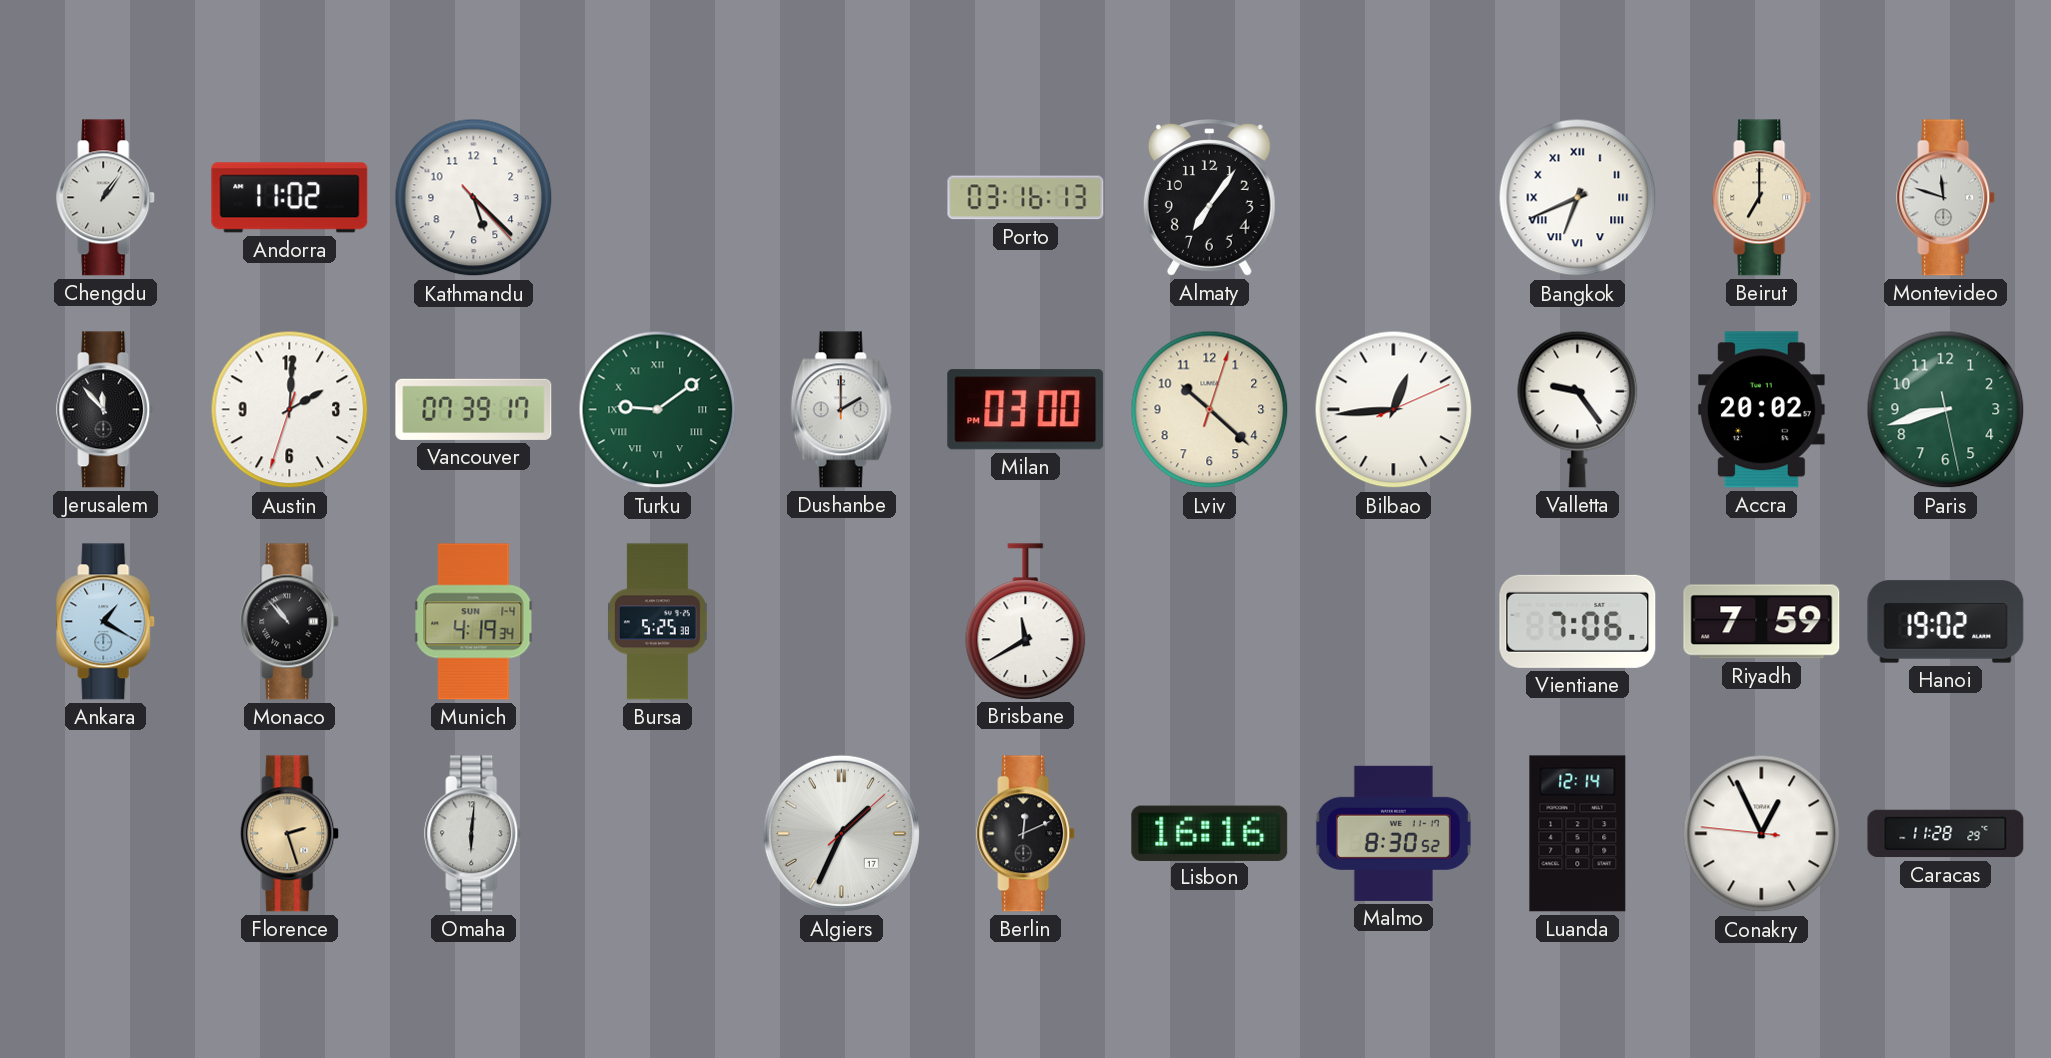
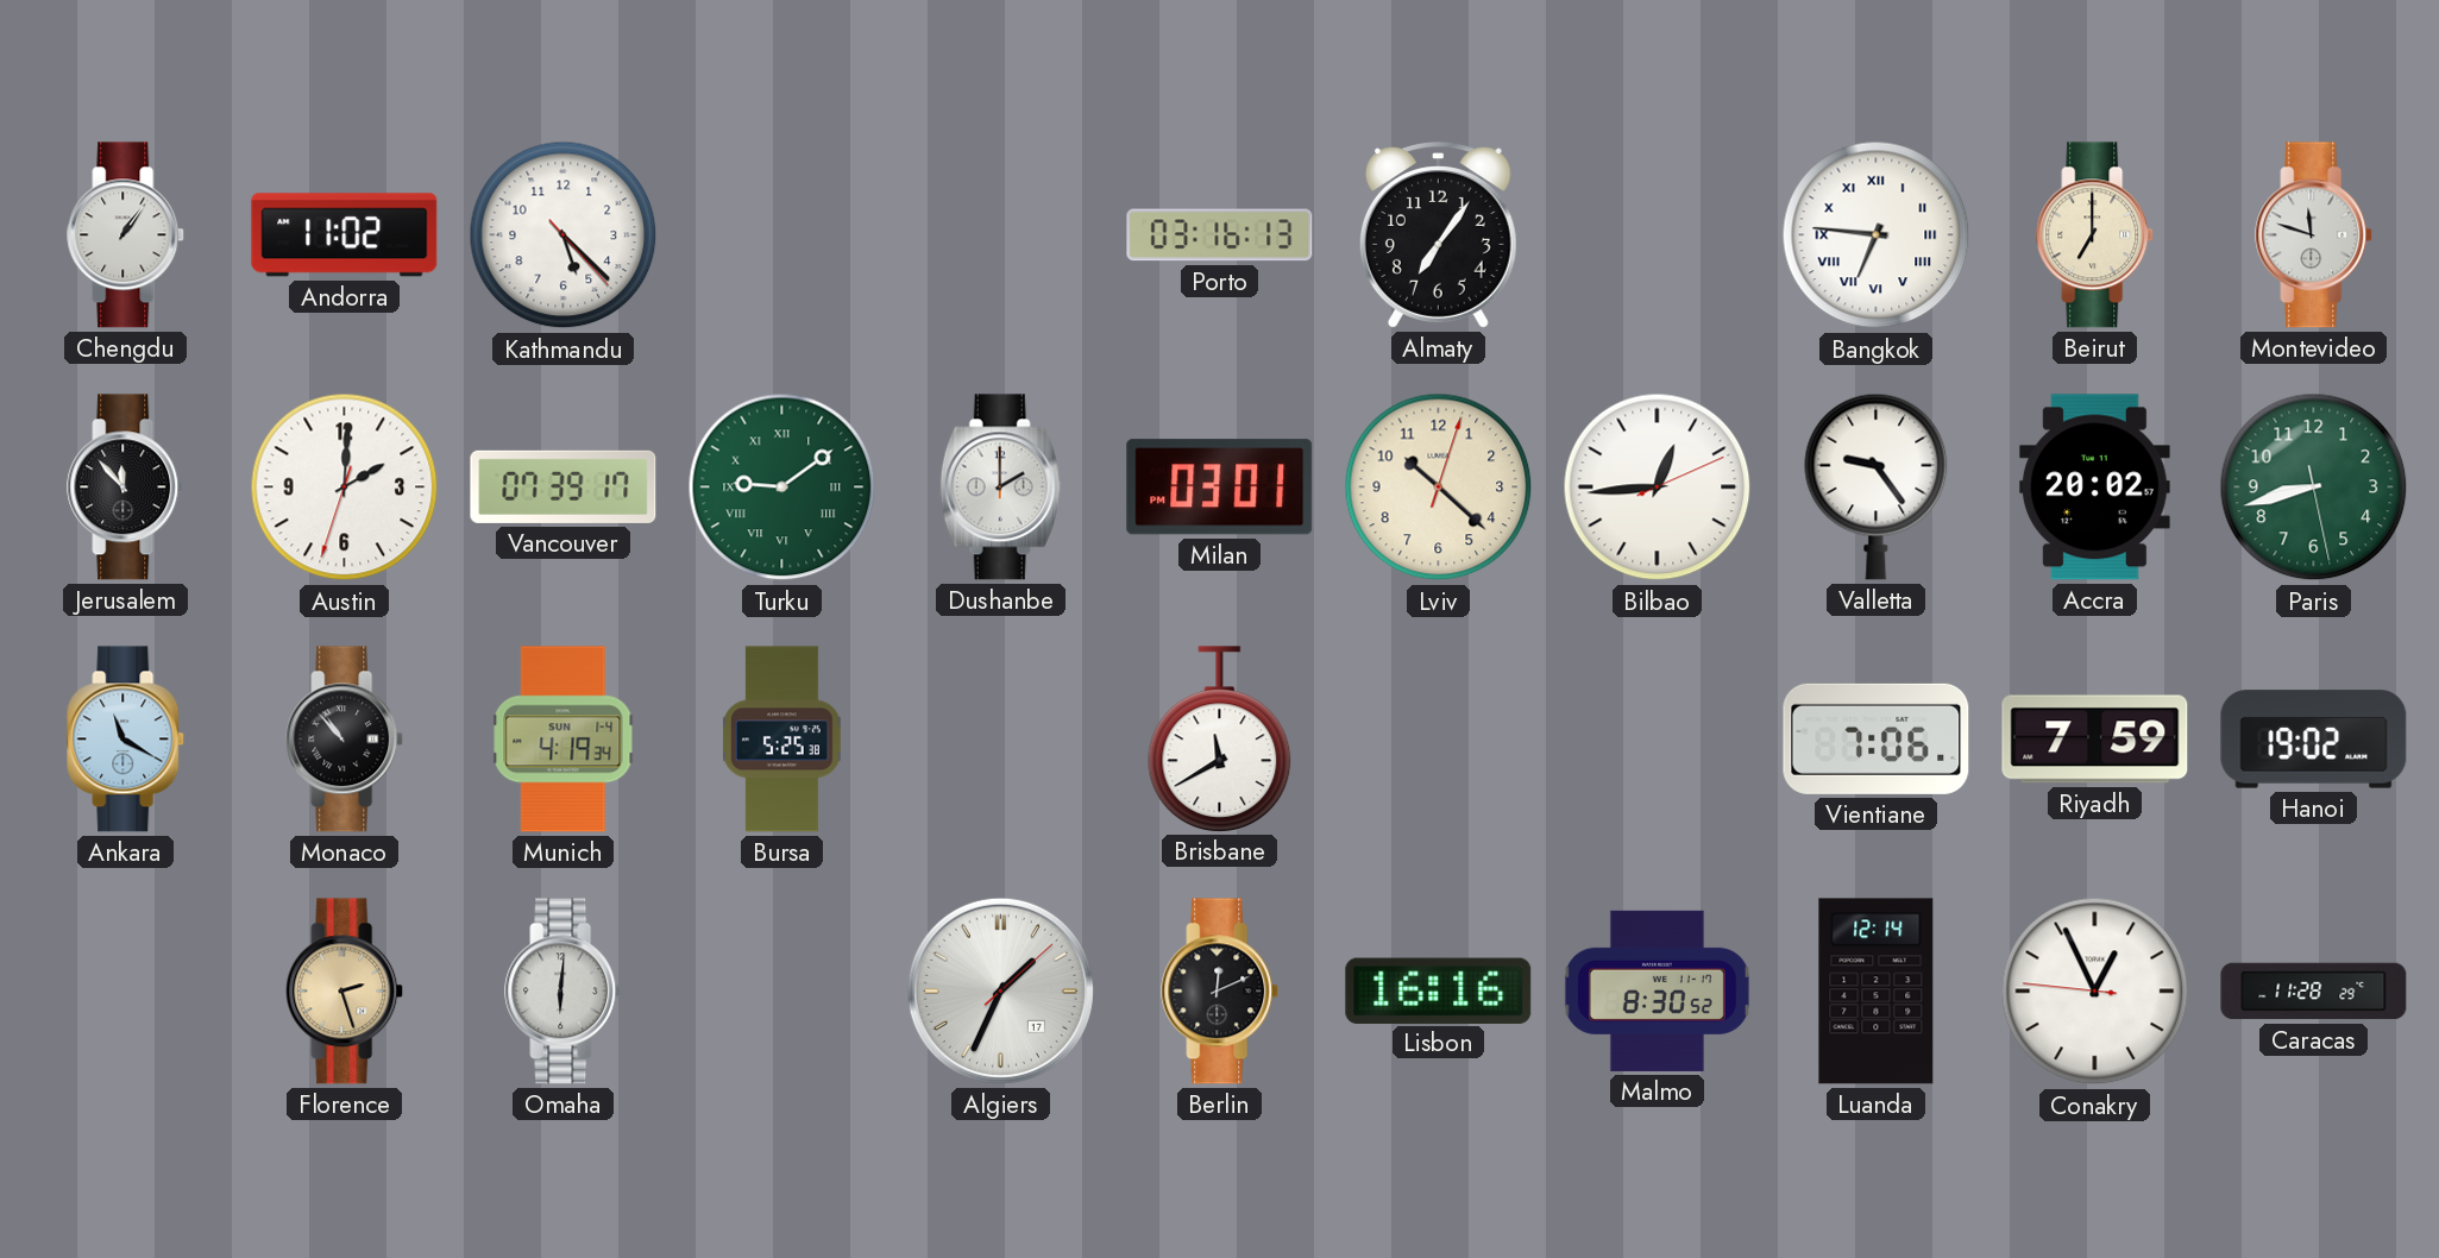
Bangkok: 6:41 -> 6:46 (1877, 235)
Milan: 03:00 -> 03:01 (1220, 488)
Ankara: 1:20 -> 11:20 (126, 740)
